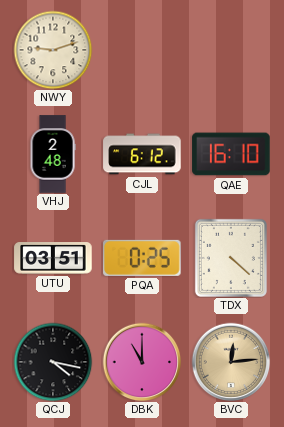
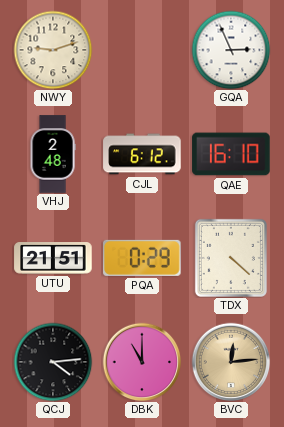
GQA: none -> 2:56 (231, 50)
UTU: 03:51 -> 21:51 (53, 258)
PQA: 0:25 -> 0:29 (143, 258)
QCJ: 4:17 -> 4:14 (53, 362)
